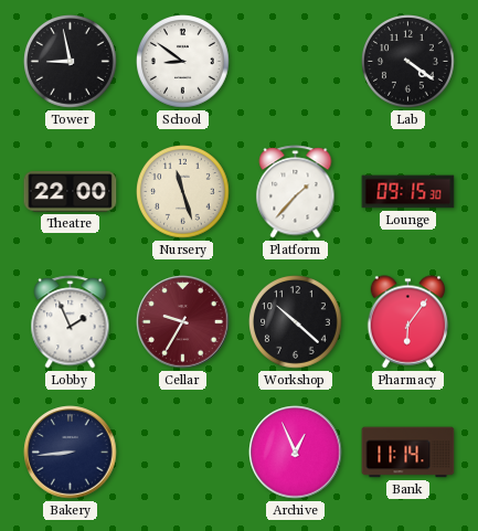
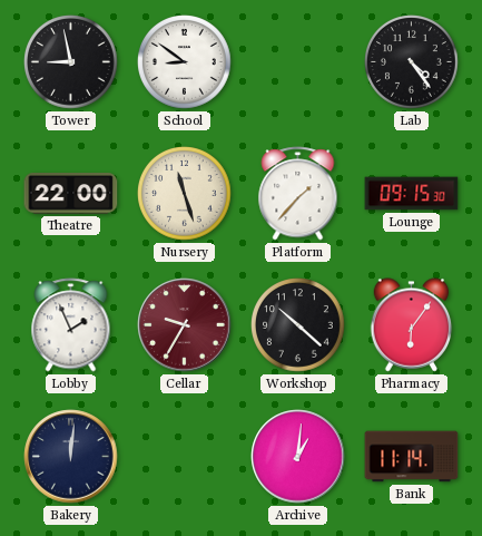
Lab: 4:21 -> 4:24 (412, 62)
Bakery: 8:44 -> 12:01 (71, 457)
Archive: 12:56 -> 1:01 (298, 457)
